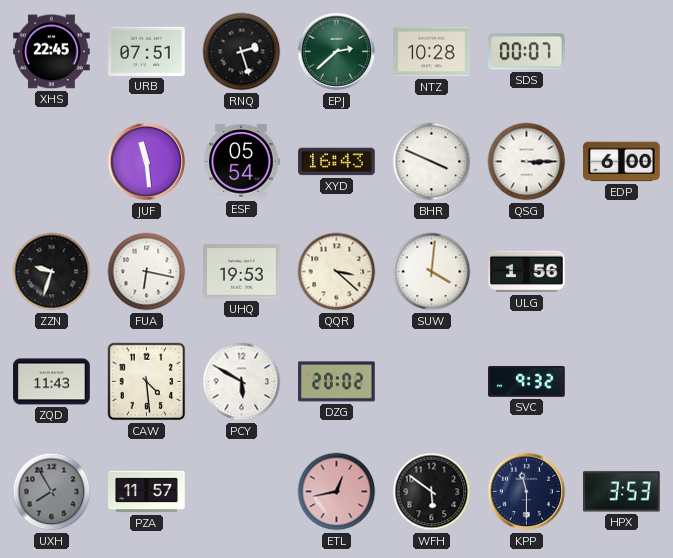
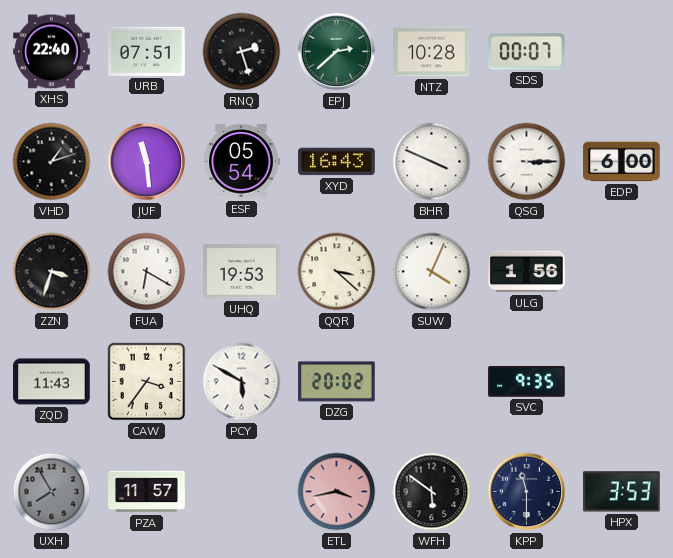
XHS: 22:45 -> 22:40 (52, 52)
VHD: none -> 1:12 (52, 162)
ZZN: 9:33 -> 3:33 (52, 272)
FUA: 6:17 -> 6:20 (147, 272)
SUW: 4:01 -> 4:04 (432, 272)
CAW: 4:29 -> 3:36 (147, 382)
SVC: 9:32 -> 9:35 (527, 382)
ETL: 12:43 -> 3:43 (337, 492)
